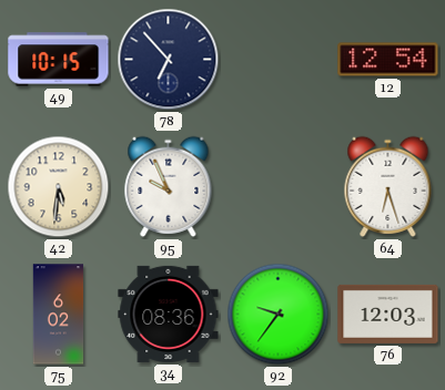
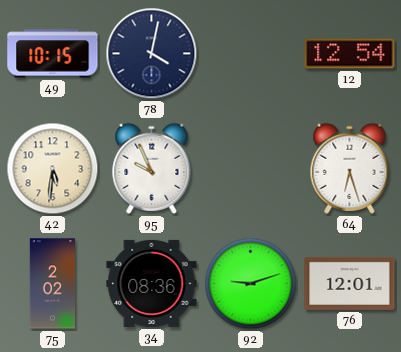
78: 6:53 -> 4:02 (152, 54)
75: 6:02 -> 2:02 (53, 284)
92: 9:36 -> 9:12 (251, 284)
76: 12:03 -> 12:01 (350, 283)
